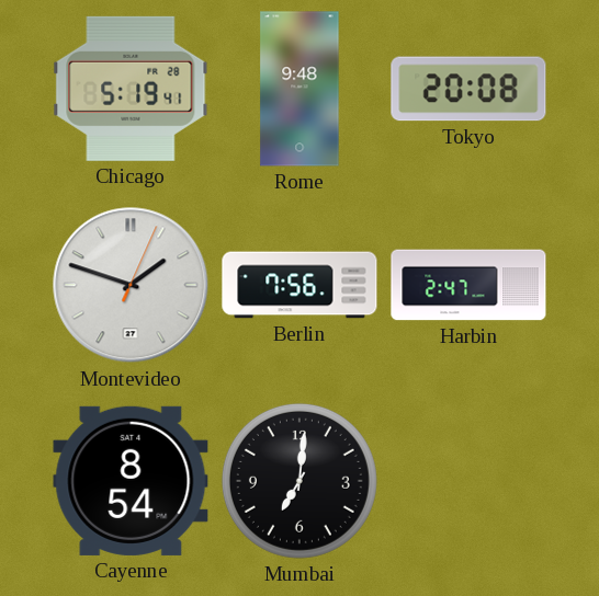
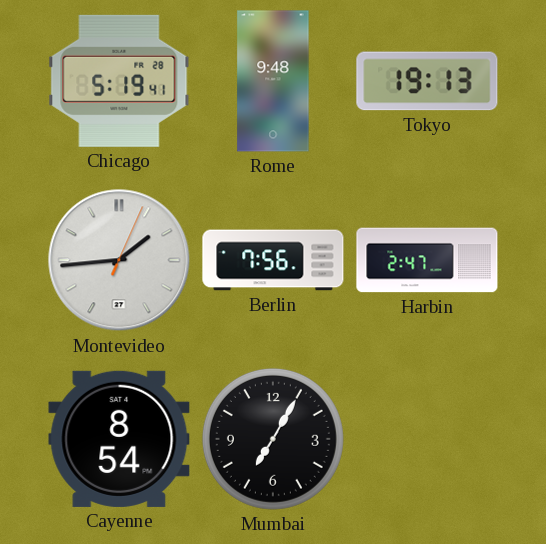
Tokyo: 20:08 -> 19:13 (427, 81)
Montevideo: 1:48 -> 1:44 (119, 260)
Mumbai: 7:01 -> 7:05 (273, 439)
